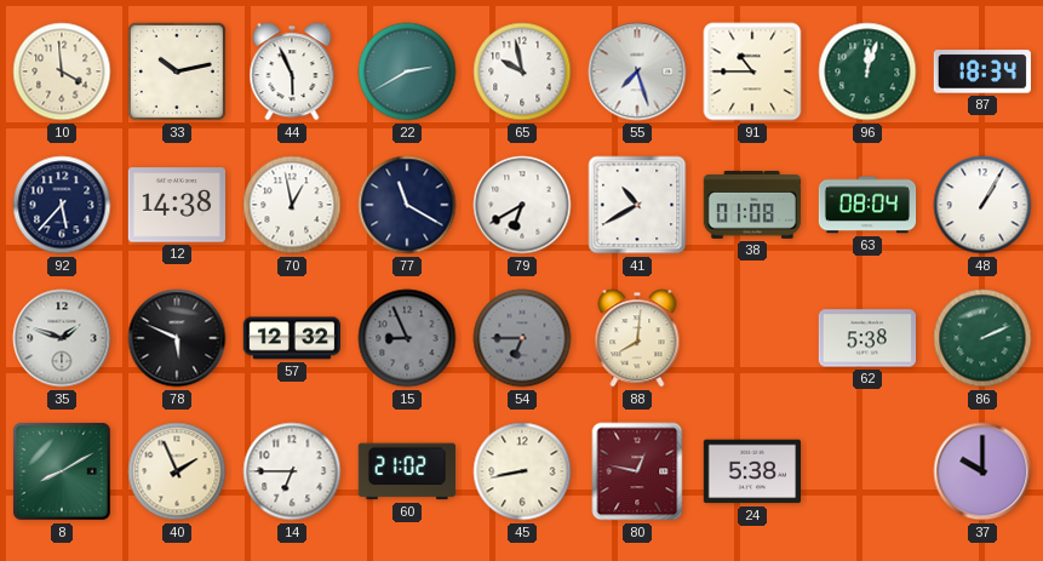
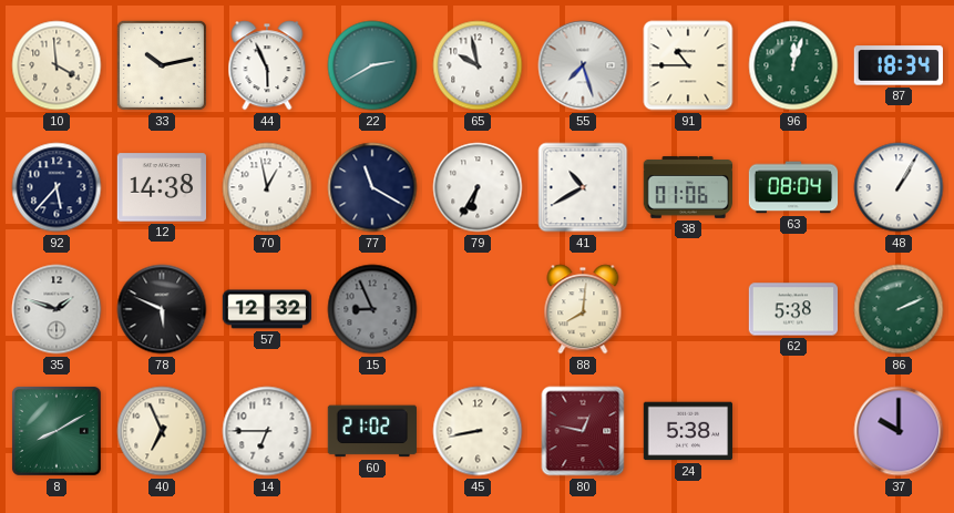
79: 6:40 -> 6:35 (478, 187)
38: 01:08 -> 01:06 (687, 187)
54: 6:45 -> none (522, 338)
40: 1:56 -> 6:56 (162, 431)
